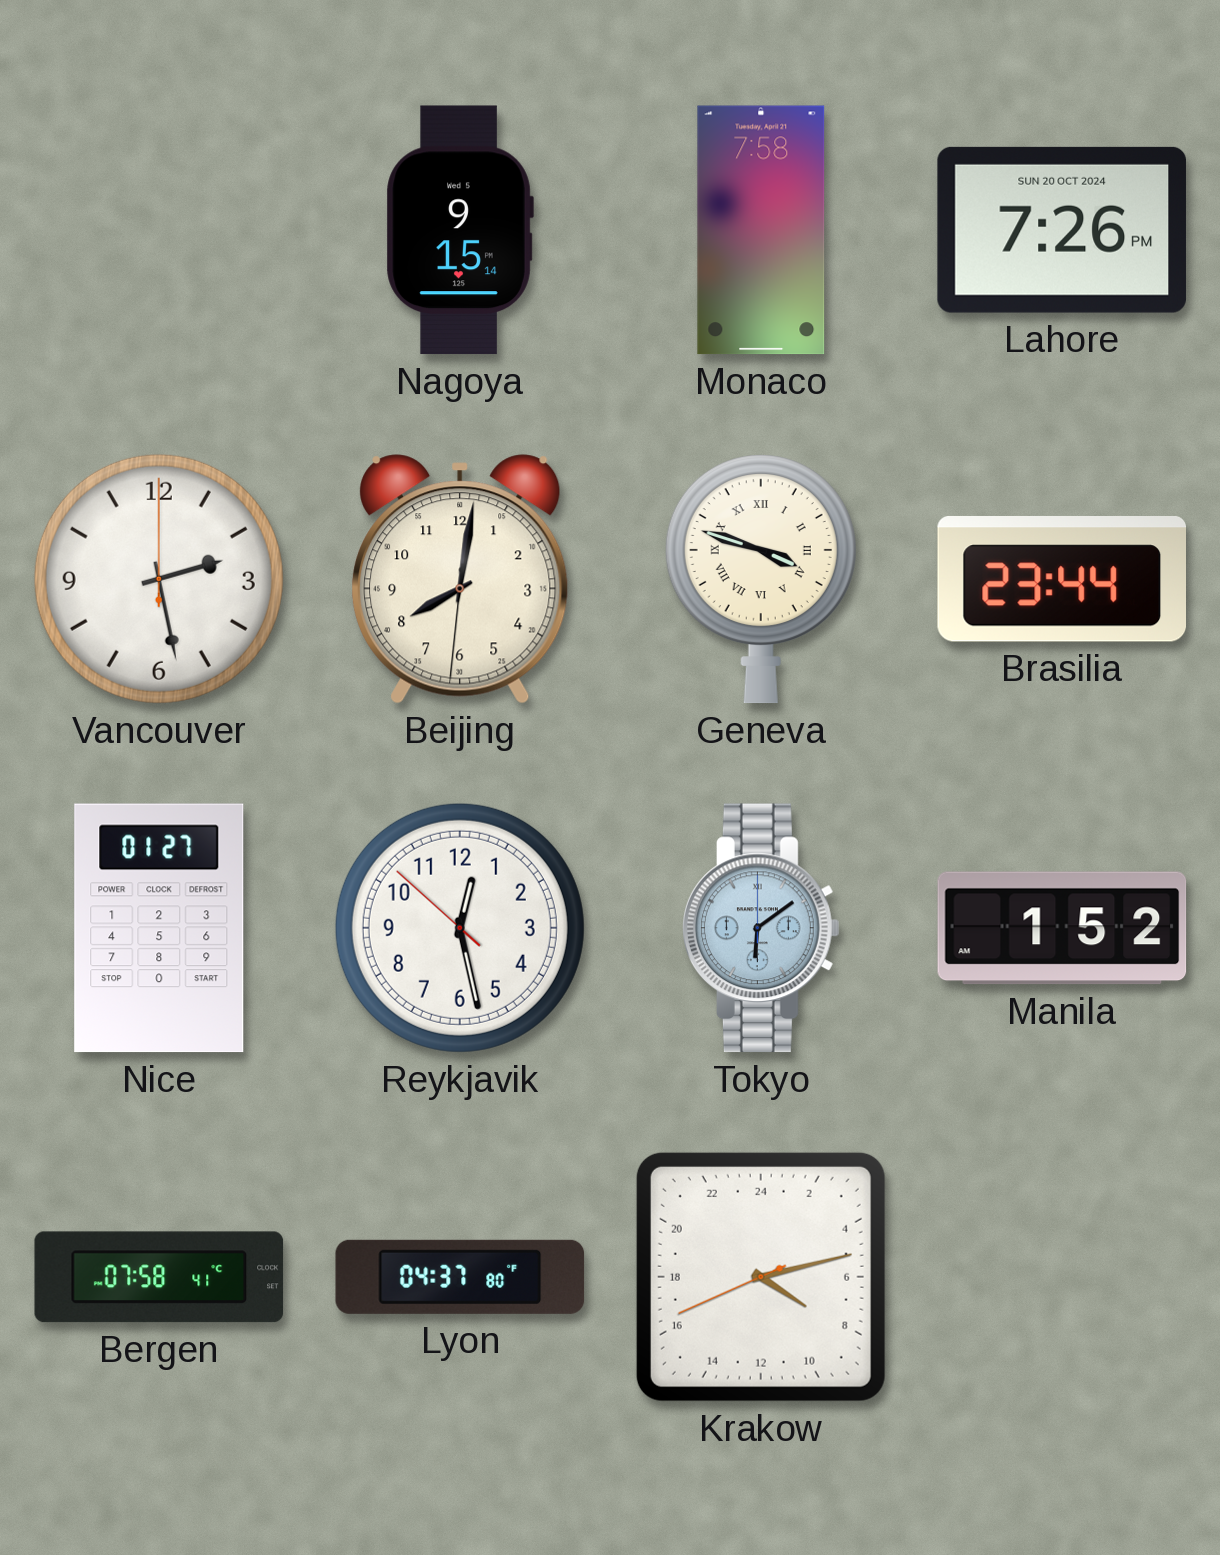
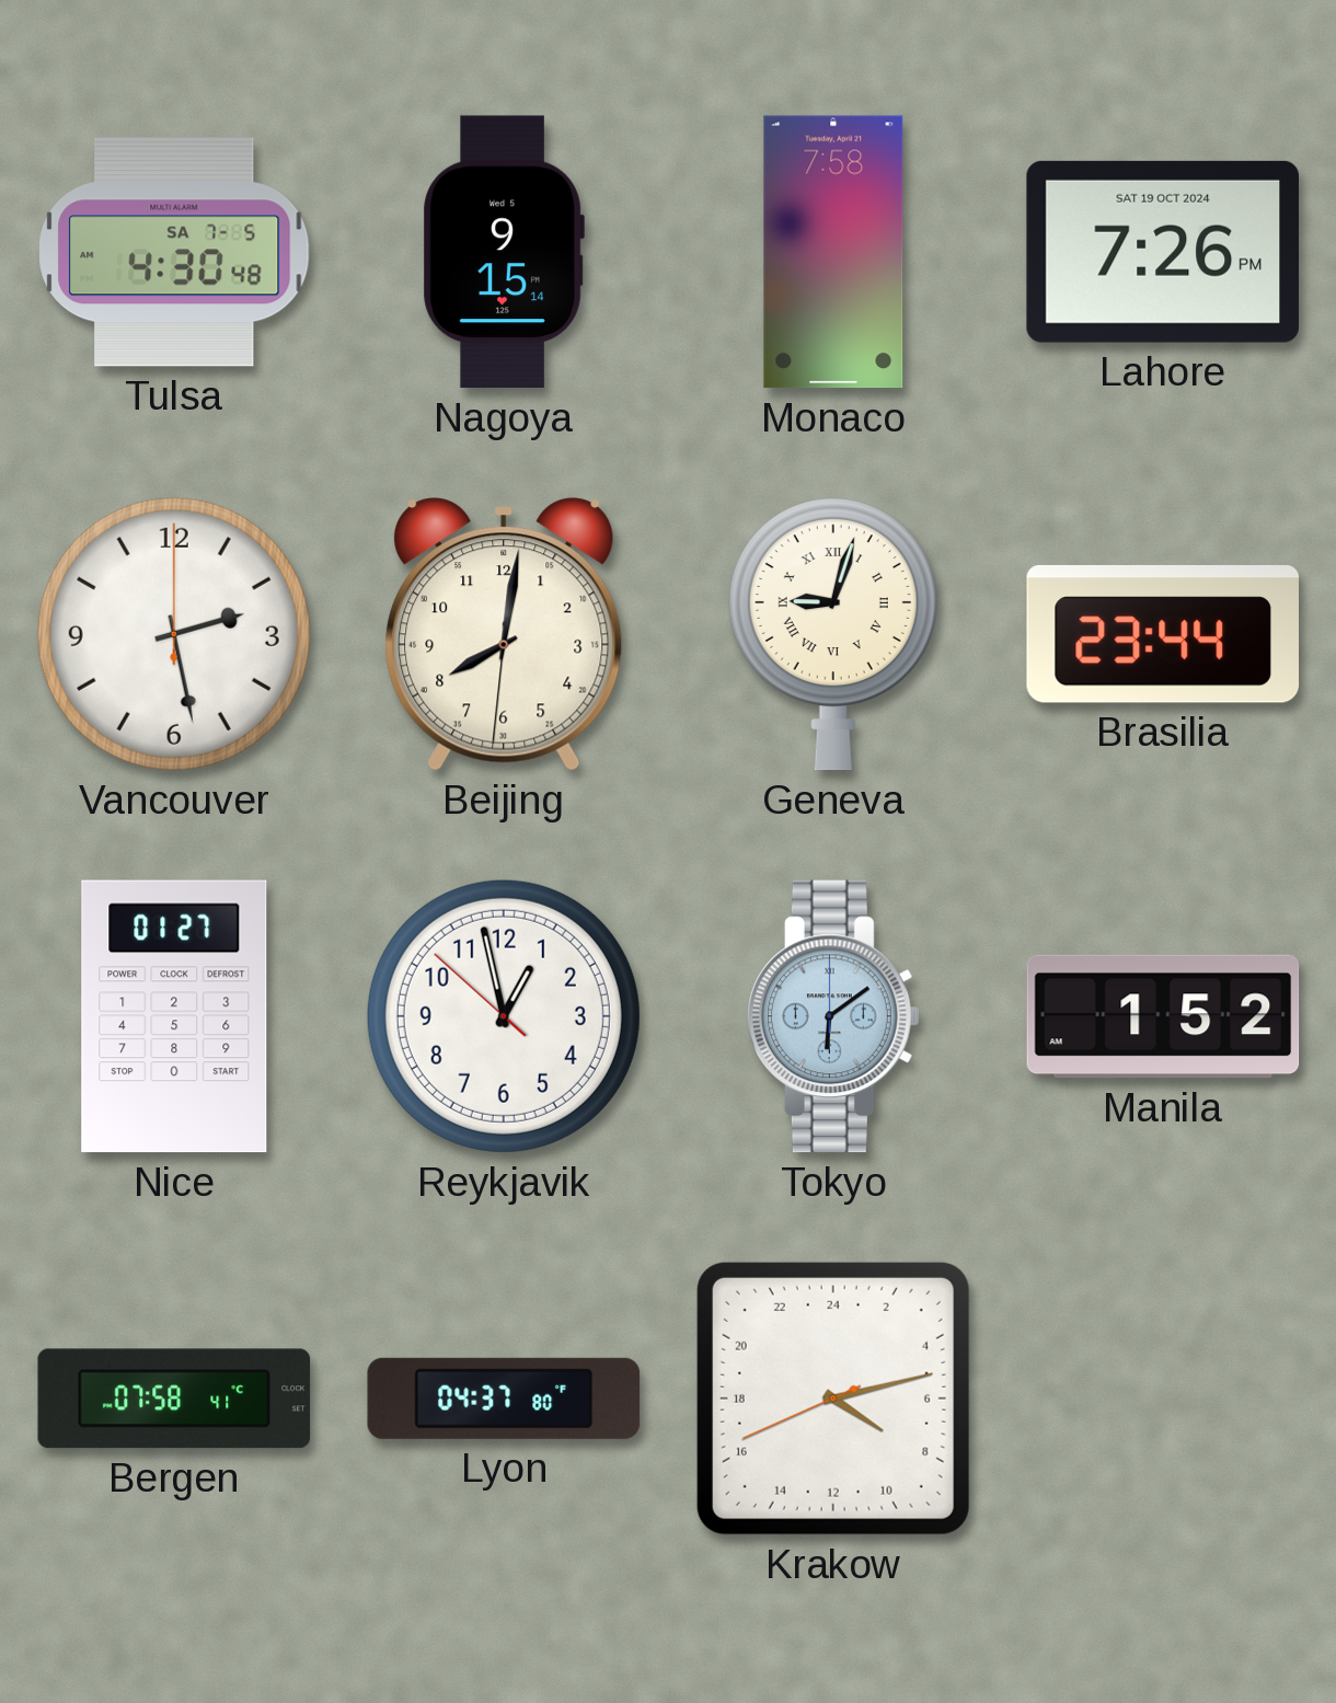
Tulsa: none -> 4:30 (174, 252)
Lahore date: SUN 20 OCT 2024 -> SAT 19 OCT 2024 (1163, 252)
Geneva: 3:48 -> 9:03 (833, 635)
Reykjavik: 12:27 -> 12:57 (504, 1016)
